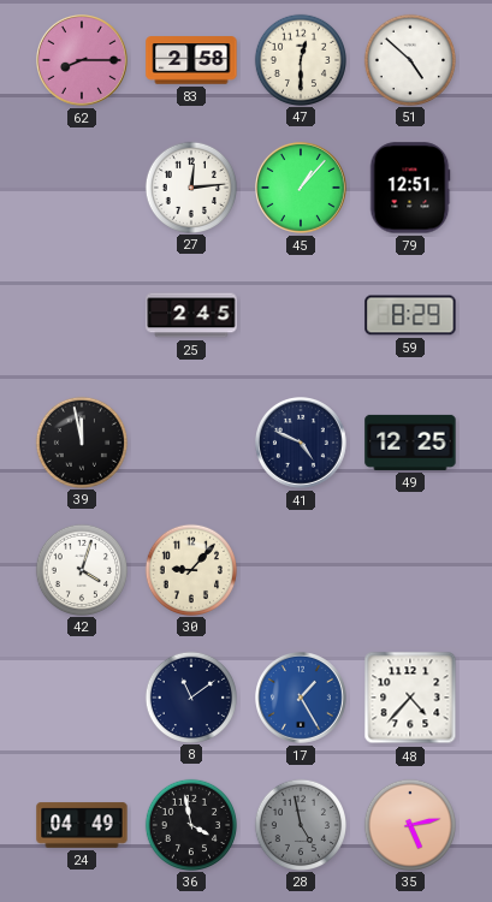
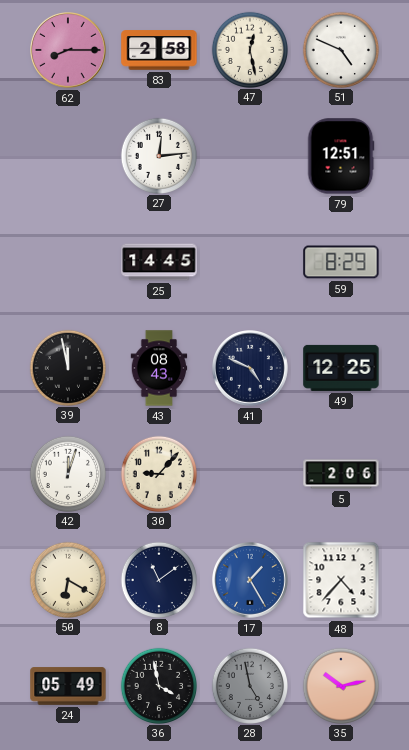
47: 12:30 -> 12:28 (249, 49)
51: 4:52 -> 4:49 (340, 49)
45: 1:07 -> none (302, 189)
25: 2:45 -> 14:45 (159, 262)
43: none -> 08:43 (159, 368)
42: 4:03 -> 12:03 (67, 473)
5: none -> 2:06 (341, 474)
50: none -> 6:20 (67, 579)
24: 04:49 -> 05:49 (68, 686)
35: 5:13 -> 10:13 (340, 685)
